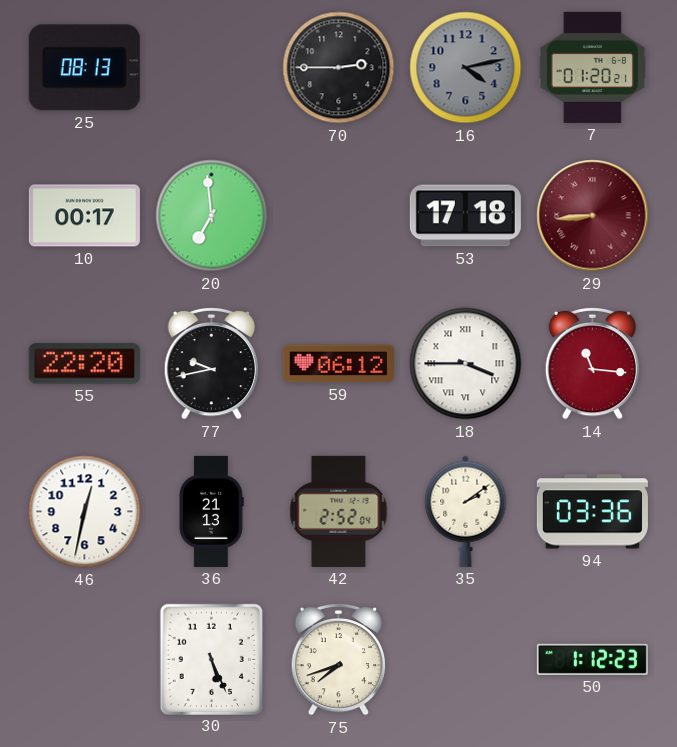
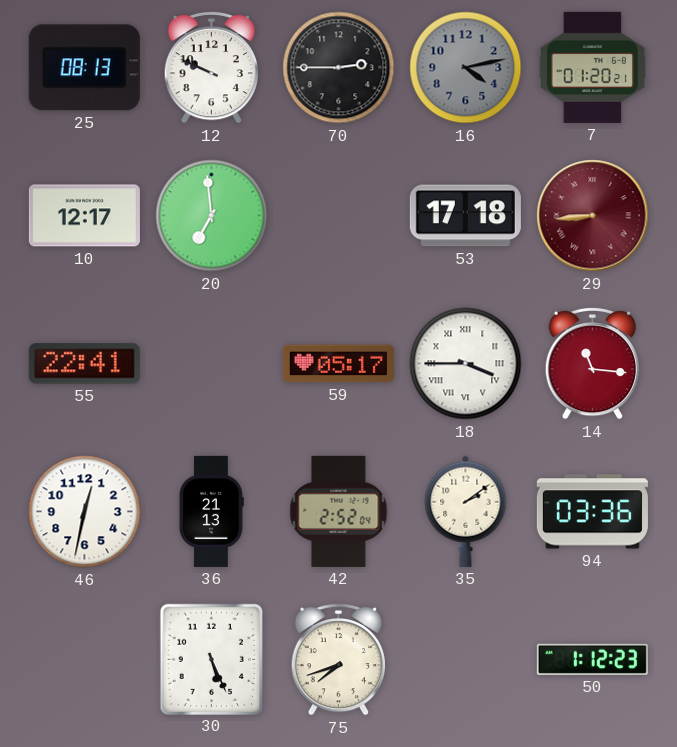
12: none -> 9:49 (212, 67)
10: 00:17 -> 12:17 (84, 216)
55: 22:20 -> 22:41 (84, 364)
77: 9:43 -> none (212, 363)
59: 06:12 -> 05:17 (338, 364)
